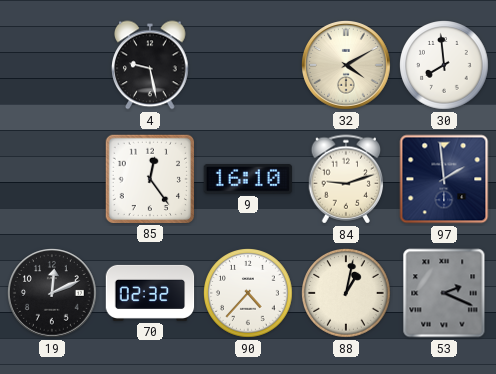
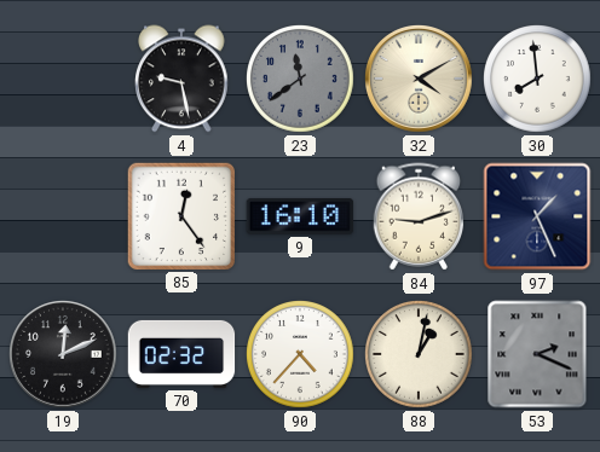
23: none -> 11:39 (301, 80)
97: 1:59 -> 1:26 (537, 216)
